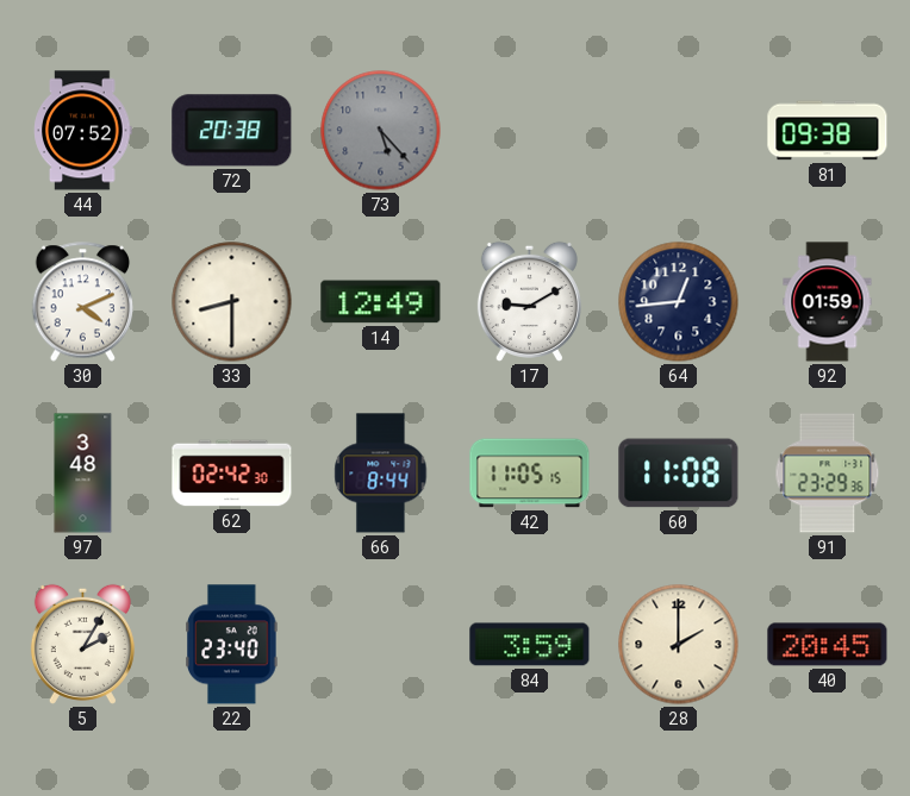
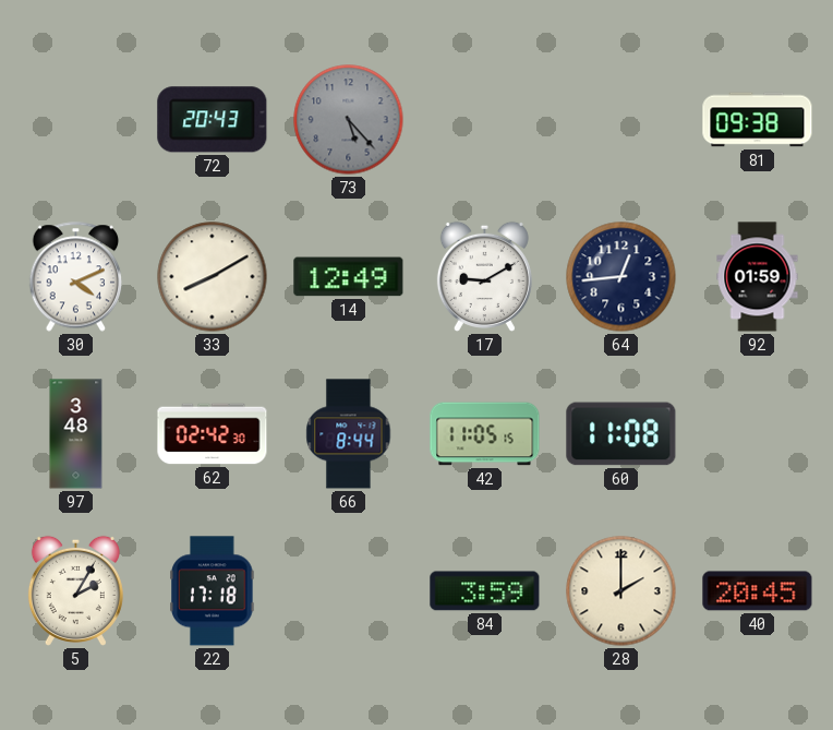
44: 07:52 -> none (83, 131)
72: 20:38 -> 20:43 (213, 120)
33: 8:30 -> 8:10 (213, 277)
91: 23:29 -> none (828, 474)
22: 23:40 -> 17:18 (213, 591)
